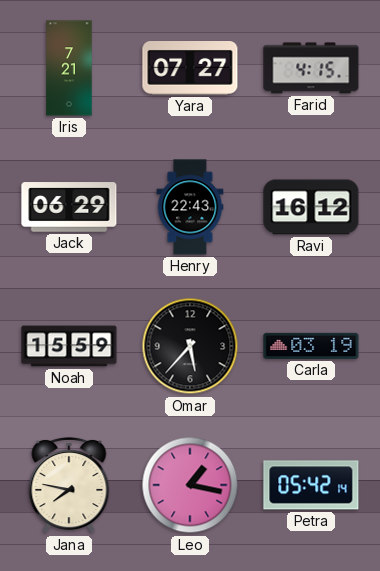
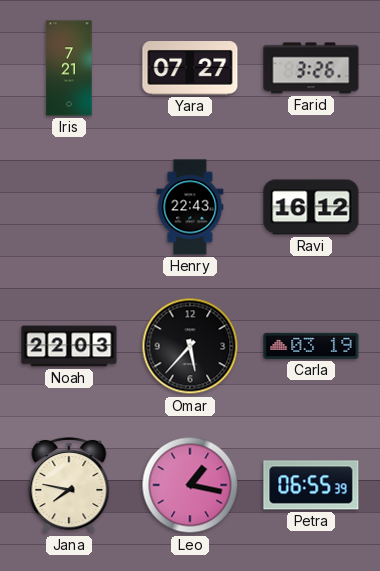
Farid: 4:15 -> 3:26 (311, 68)
Jack: 06:29 -> none (69, 207)
Noah: 15:59 -> 22:03 (69, 346)
Petra: 05:42 -> 06:55 (311, 485)
